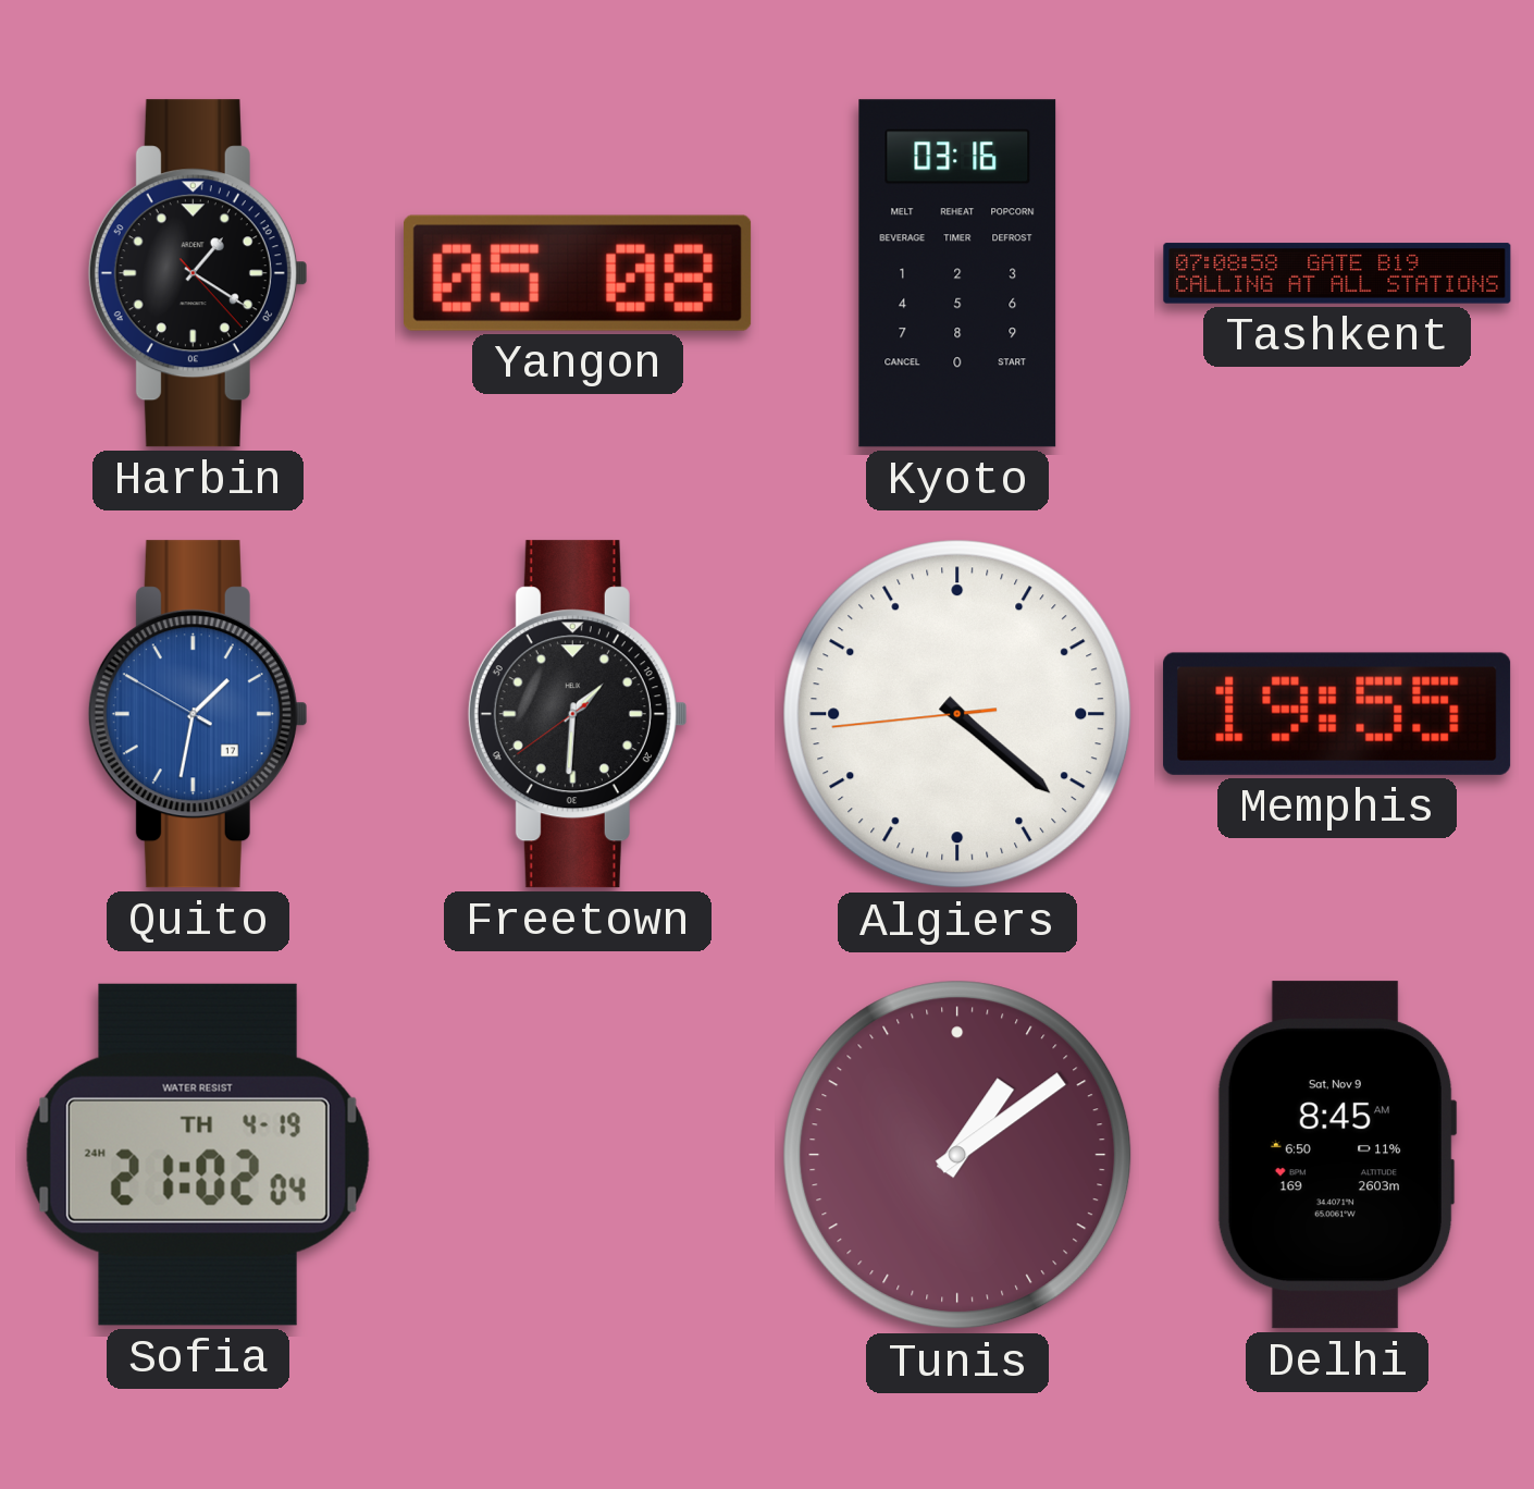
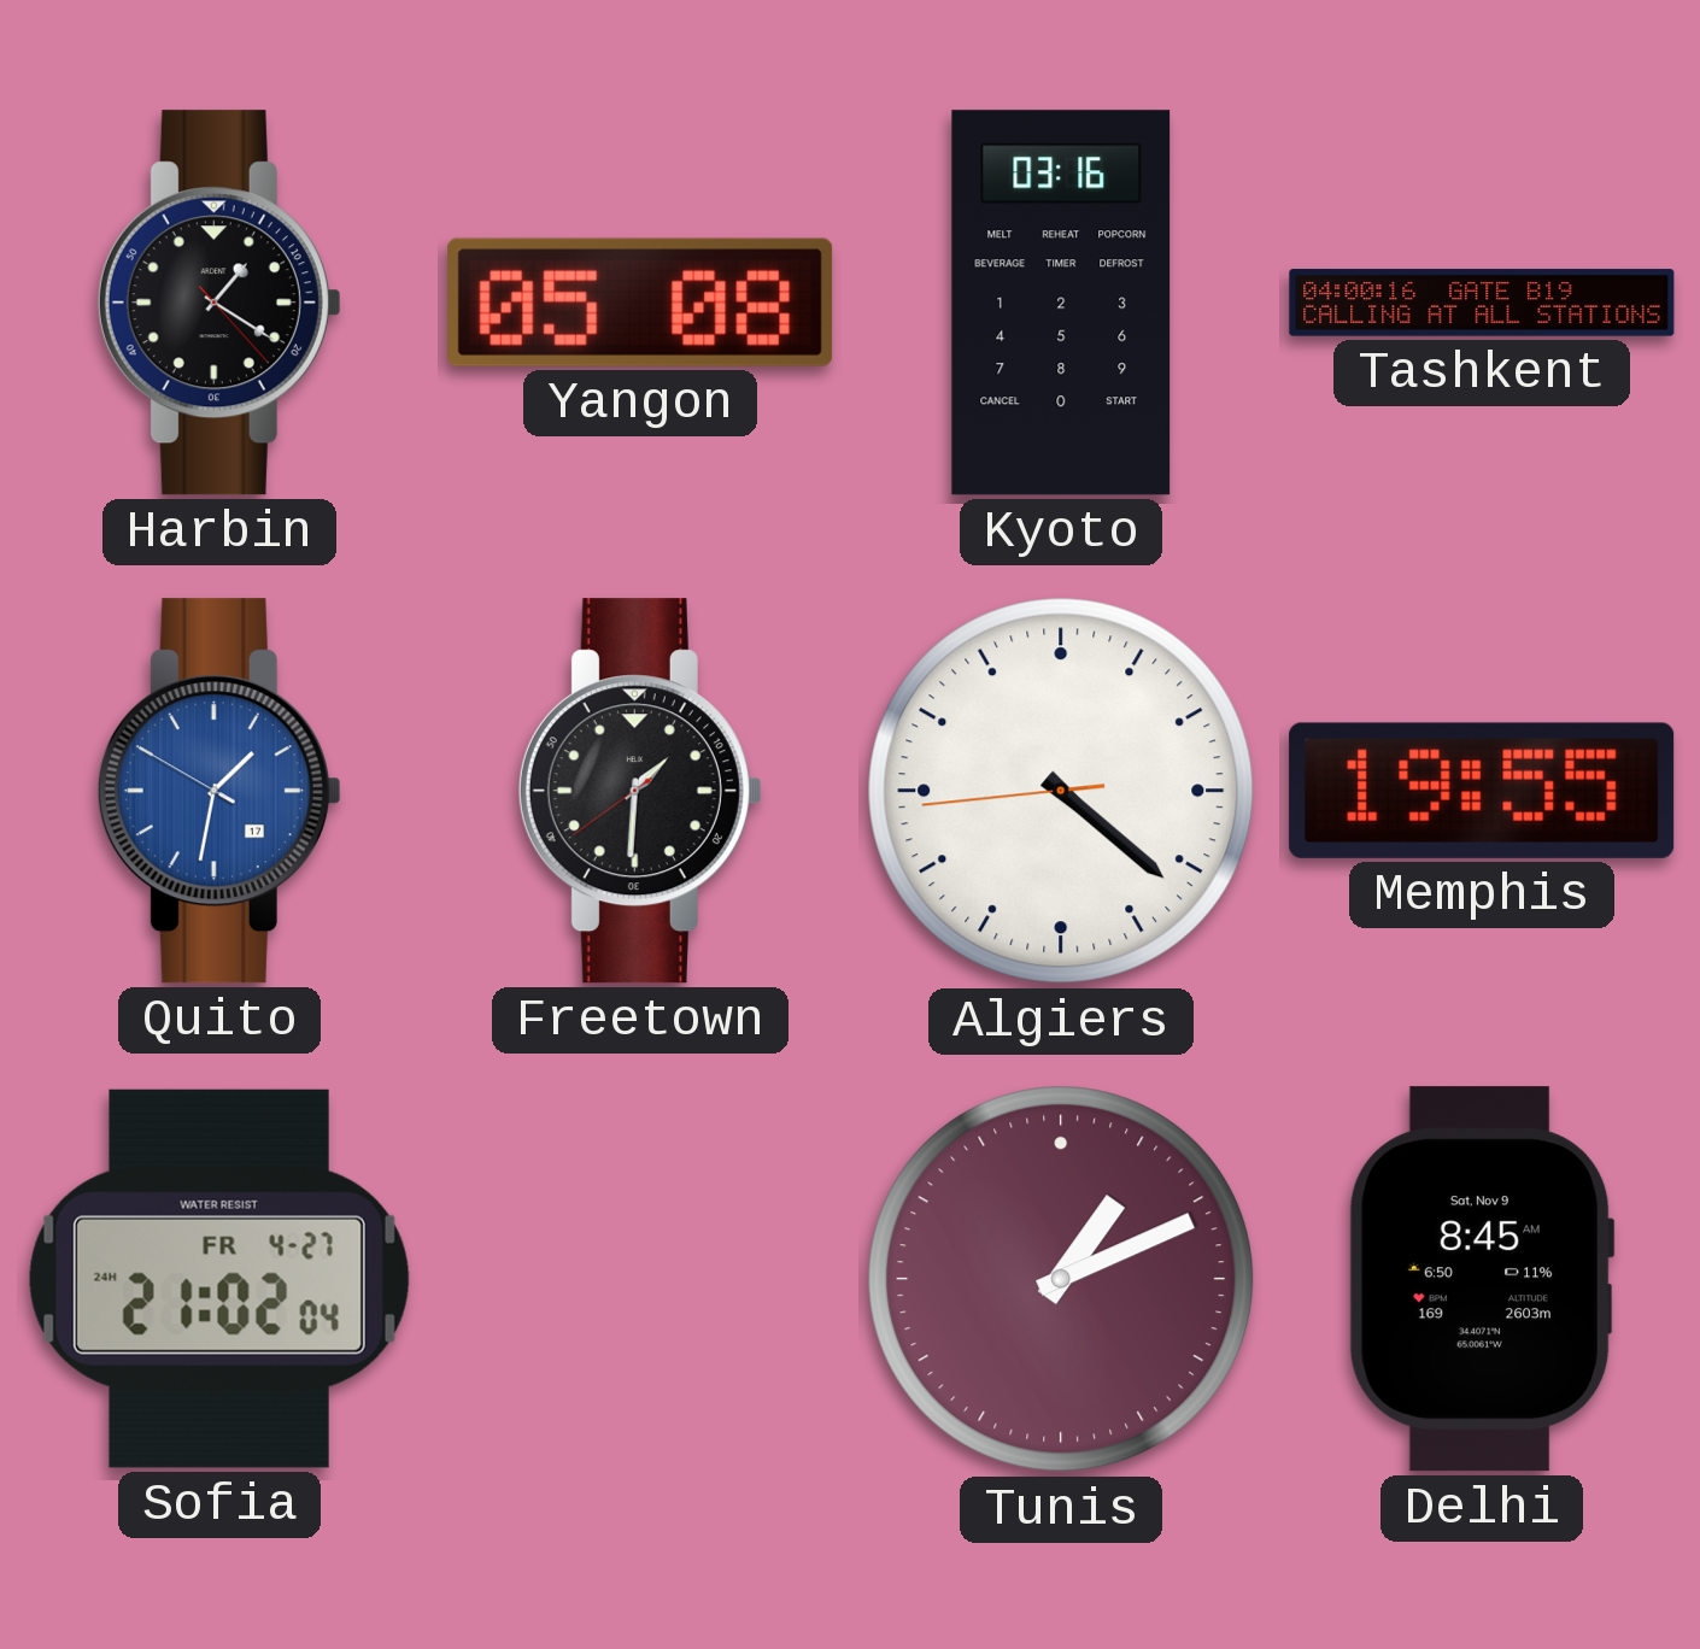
Tashkent: 07:08 -> 04:00 (1482, 303)
Sofia date: TH 4-19 -> FR 4-27 (219, 1279)
Tunis: 1:09 -> 1:11 (1061, 1279)
